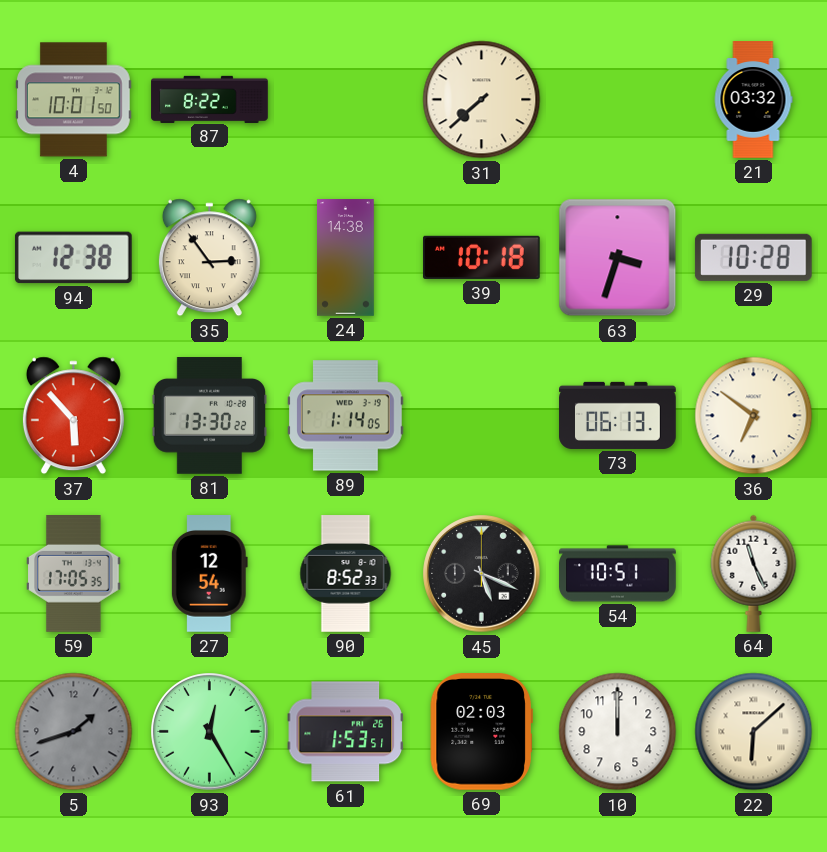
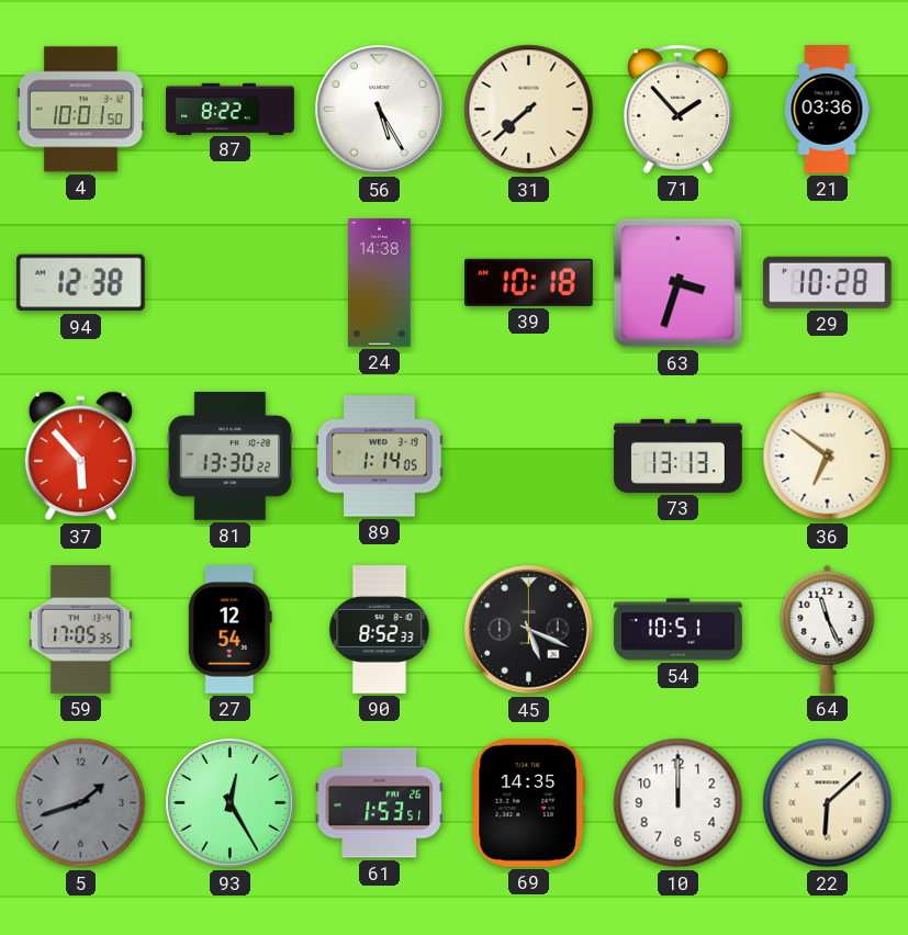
56: none -> 5:25 (380, 110)
71: none -> 1:53 (677, 109)
21: 03:32 -> 03:36 (827, 110)
35: 2:54 -> none (209, 258)
73: 06:13 -> 13:13 (679, 455)
69: 02:03 -> 14:35 (528, 803)
